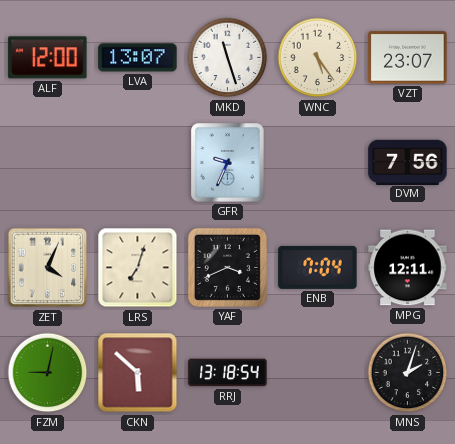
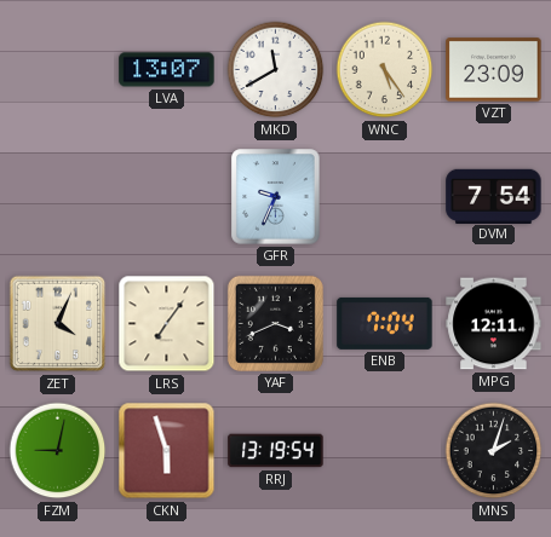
ALF: 12:00 -> none (48, 58)
MKD: 11:27 -> 11:40 (276, 70)
VZT: 23:07 -> 23:09 (494, 70)
DVM: 7:56 -> 7:54 (494, 196)
LRS: 7:03 -> 7:06 (167, 324)
CKN: 5:52 -> 5:57 (167, 451)
RRJ: 13:18 -> 13:19 (276, 451)
